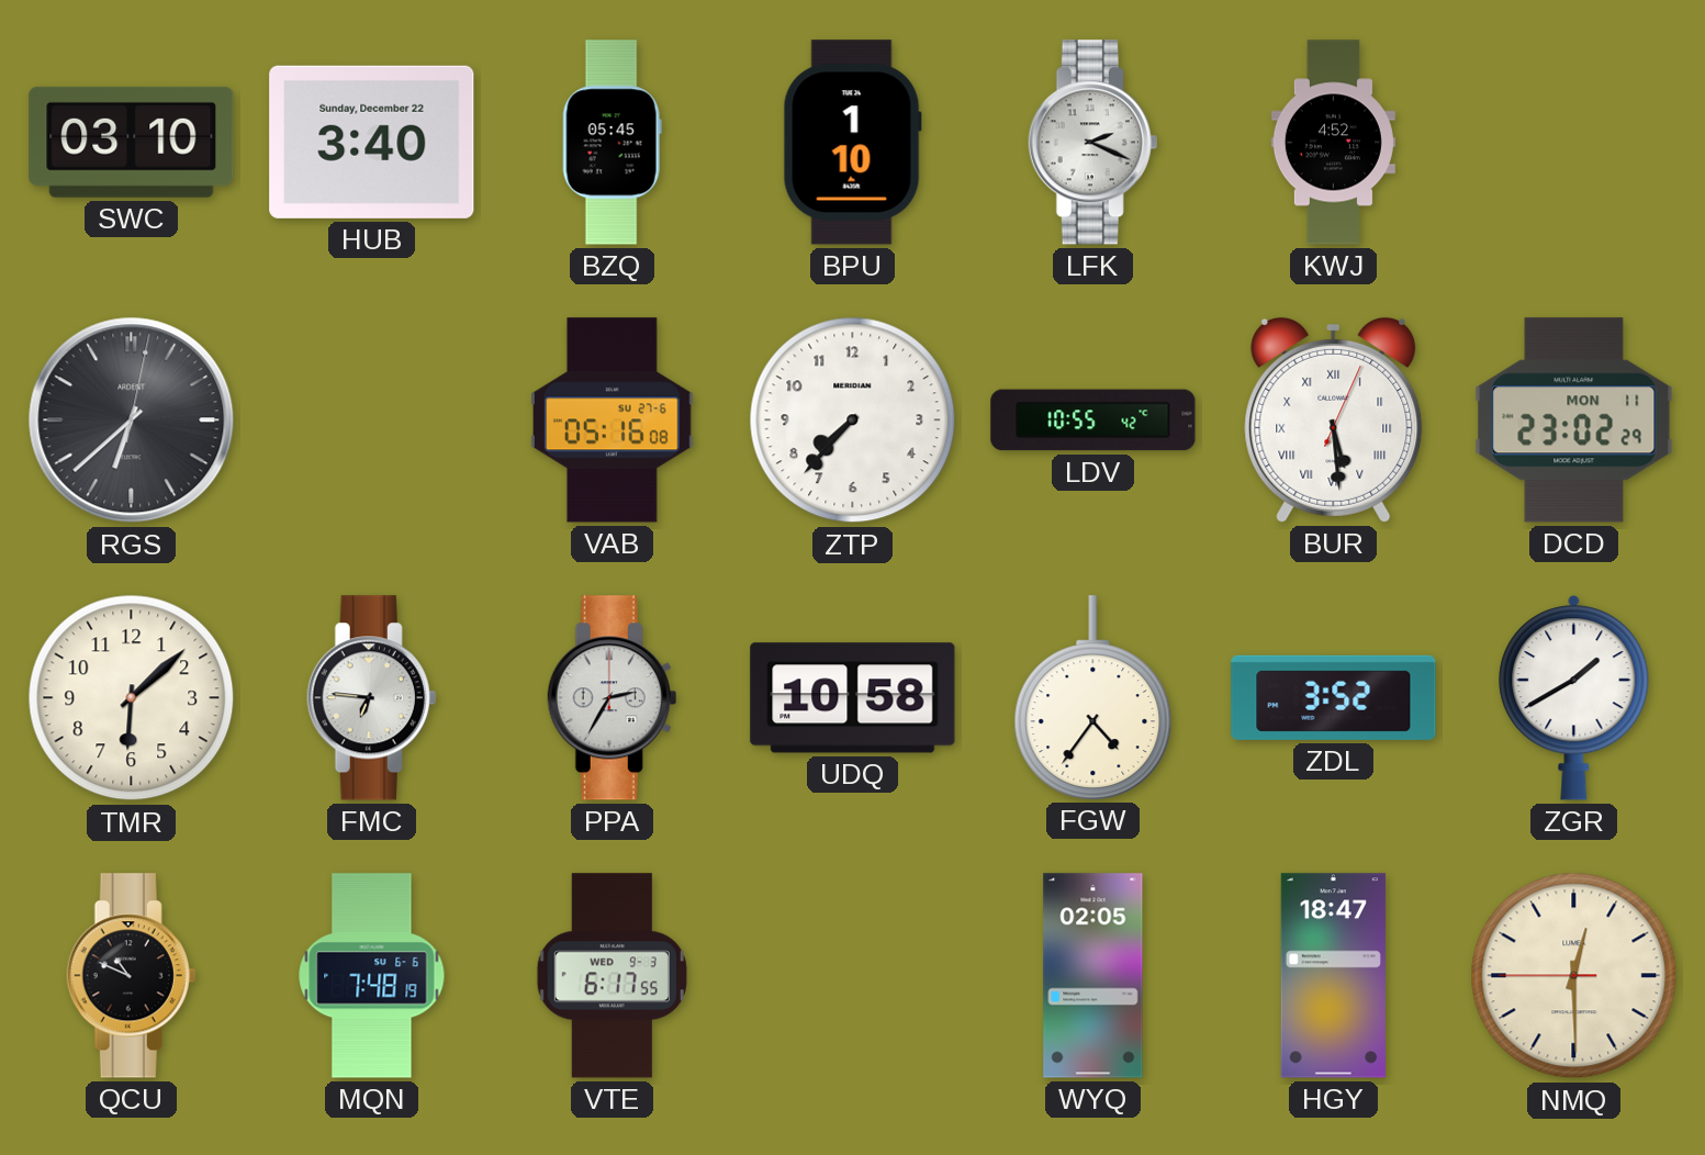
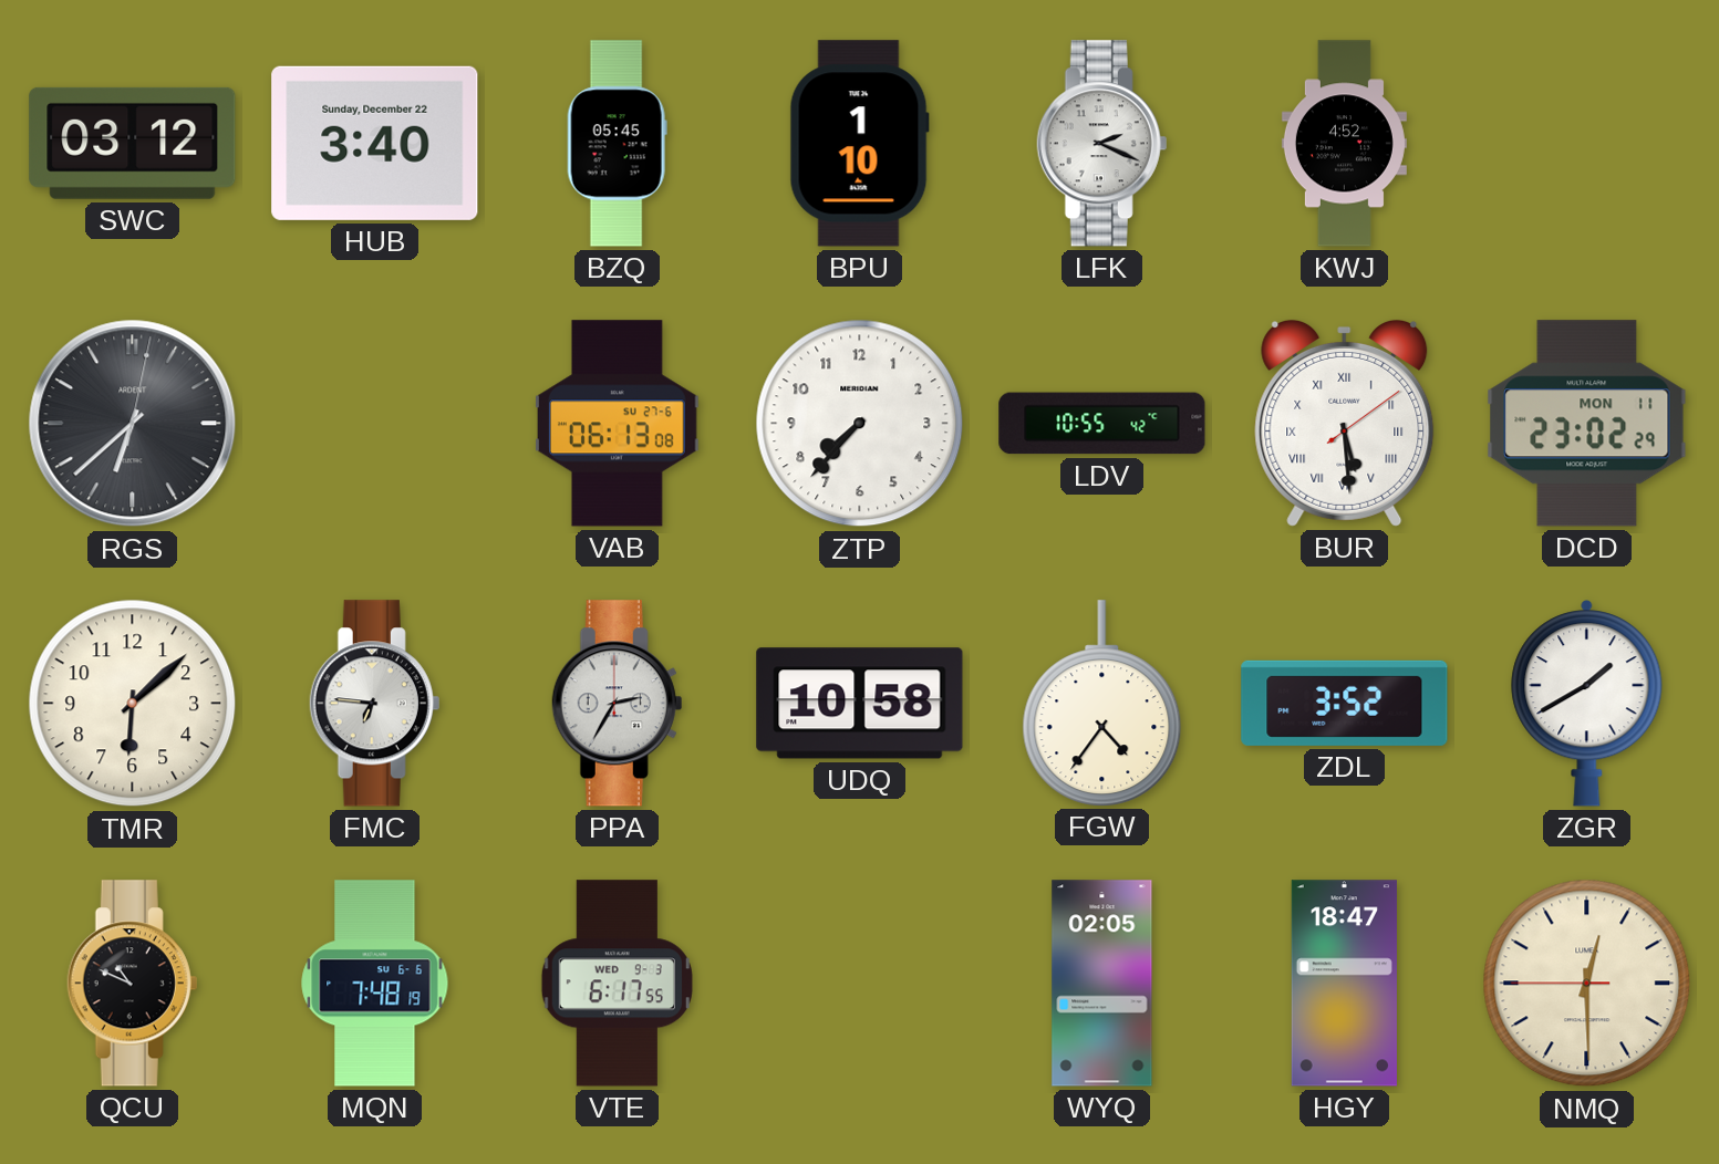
SWC: 03:10 -> 03:12 (133, 143)
VAB: 05:16 -> 06:13 (618, 424)
BUR: 5:29:04 -> 5:29:09 (1345, 423)
